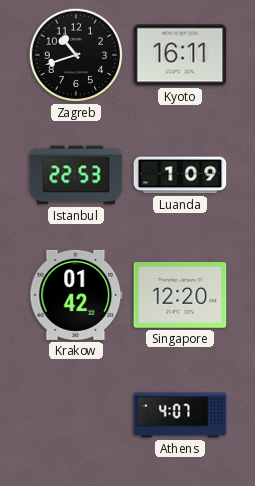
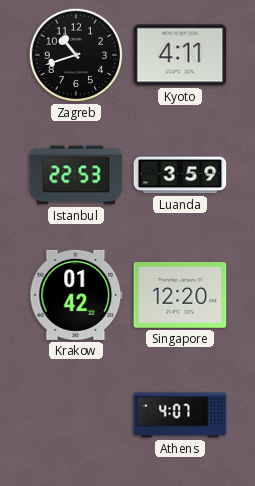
Kyoto: 16:11 -> 4:11 (180, 55)
Luanda: 1:09 -> 3:59 (180, 175)
